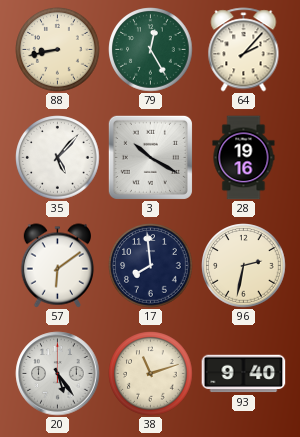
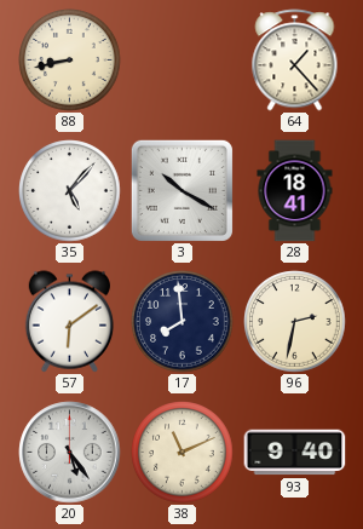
79: 12:25 -> none (151, 50)
64: 2:07 -> 1:23 (295, 61)
28: 19:16 -> 18:41 (295, 191)
38: 11:12 -> 11:11 (183, 453)
